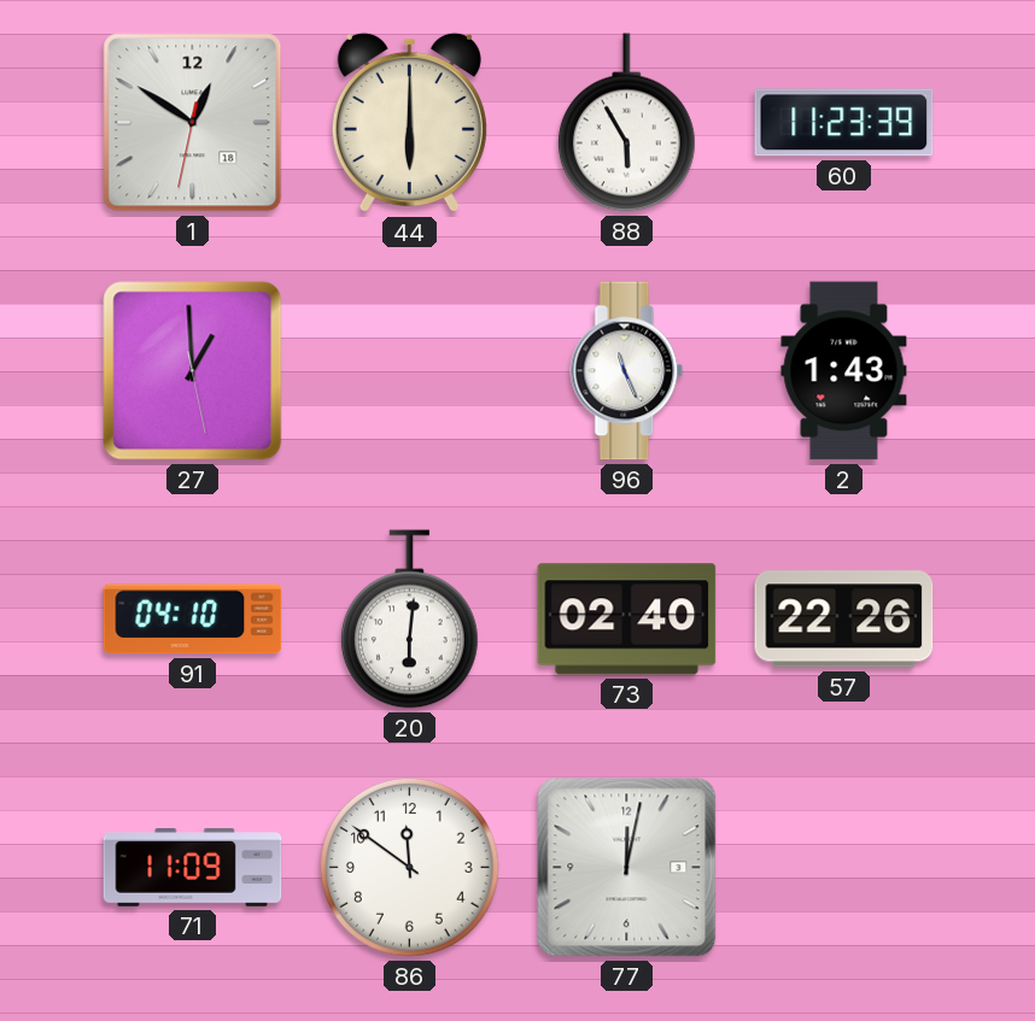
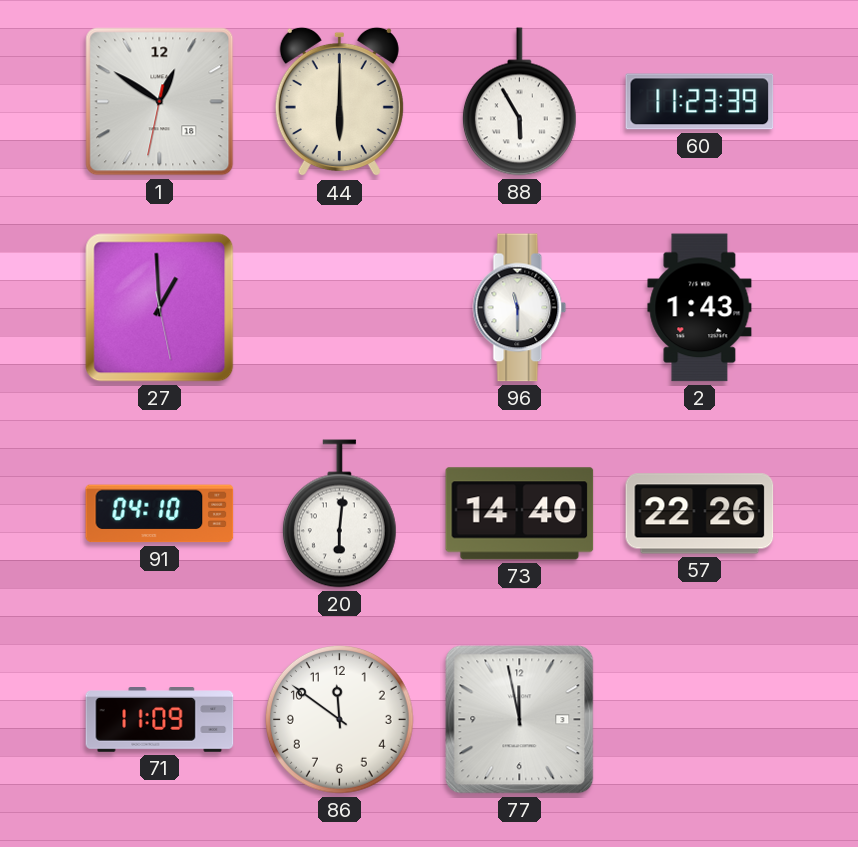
96: 11:26 -> 11:30 (520, 308)
73: 02:40 -> 14:40 (520, 514)
77: 12:02 -> 11:58 (520, 720)
